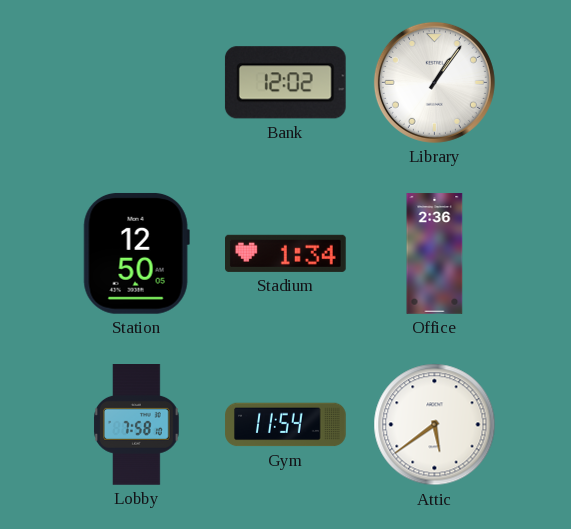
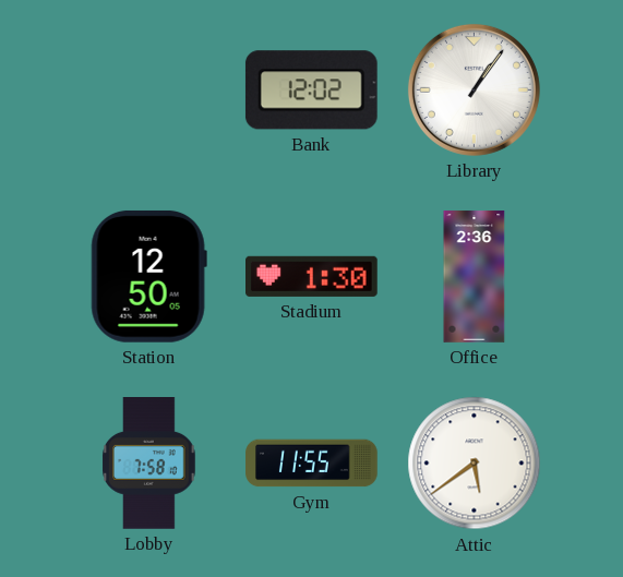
Stadium: 1:34 -> 1:30 (312, 276)
Gym: 11:54 -> 11:55 (312, 464)
